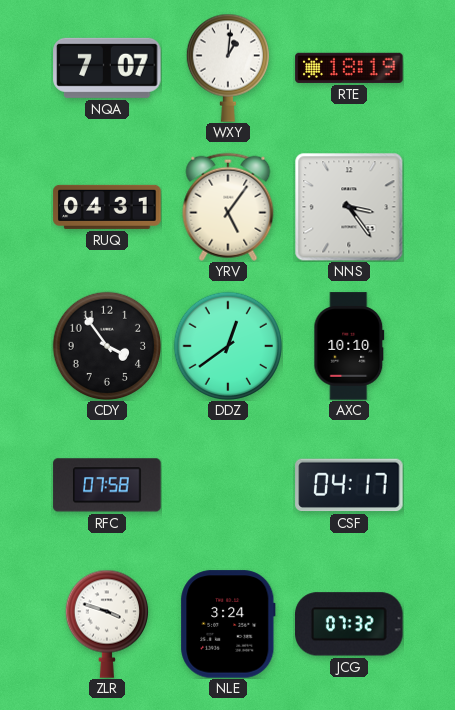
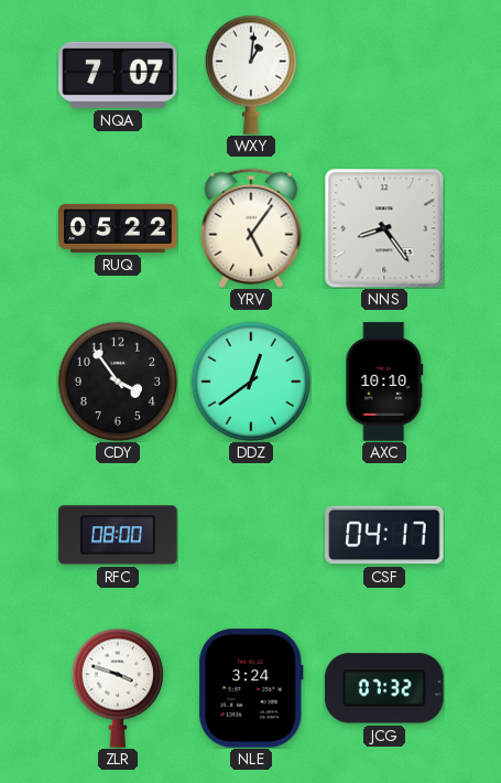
RTE: 18:19 -> none (349, 68)
RUQ: 04:31 -> 05:22 (118, 228)
NNS: 3:24 -> 8:24 (384, 228)
RFC: 07:58 -> 08:00 (118, 535)
